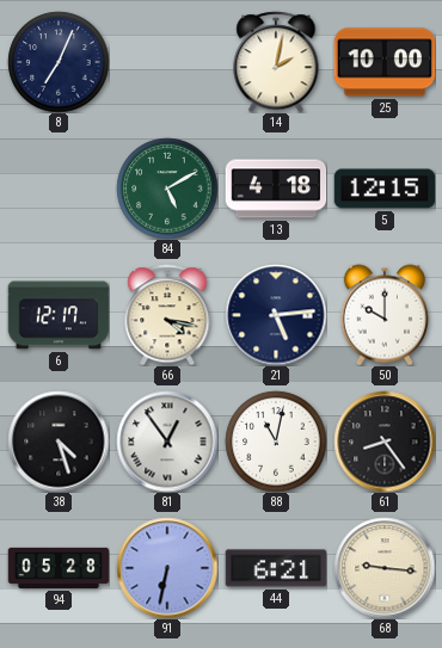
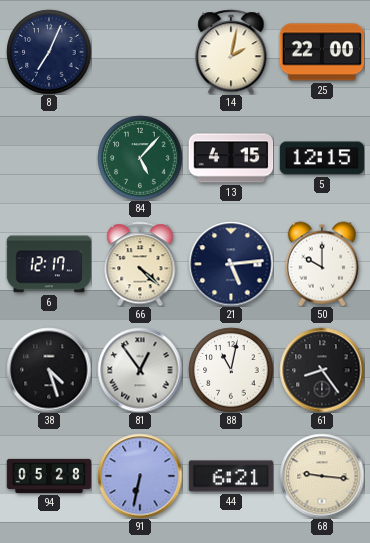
25: 10:00 -> 22:00 (322, 52)
84: 5:10 -> 5:07 (140, 158)
13: 4:18 -> 4:15 (231, 158)
66: 4:17 -> 4:22 (140, 264)
